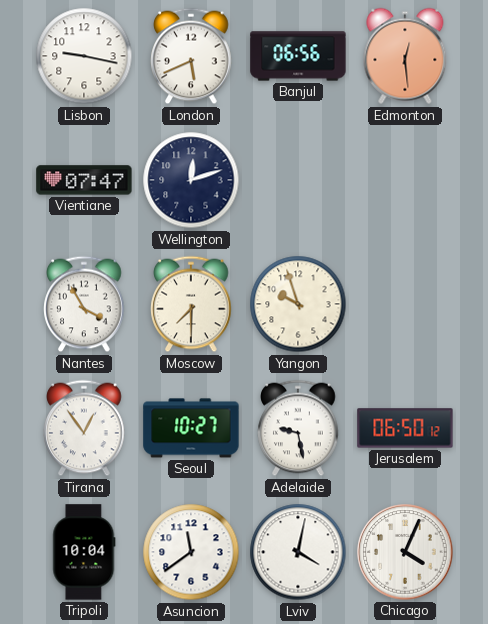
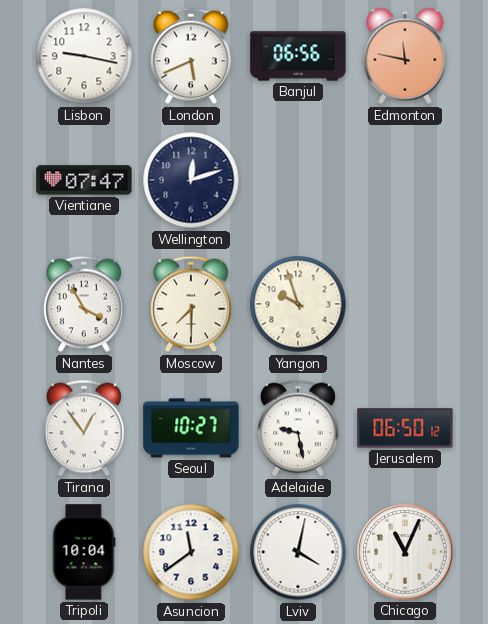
Edmonton: 12:29 -> 11:47 (405, 56)
Chicago: 4:04 -> 11:04 (405, 552)
